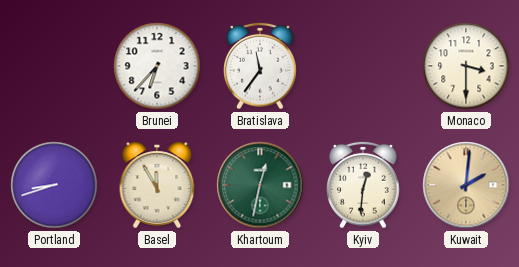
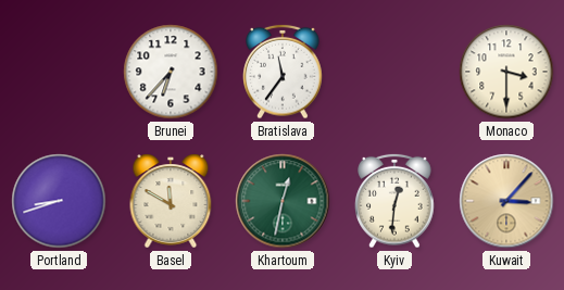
Basel: 11:55 -> 11:50 (171, 201)
Kuwait: 2:01 -> 3:07 (506, 201)
